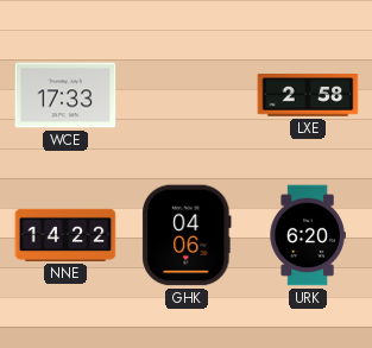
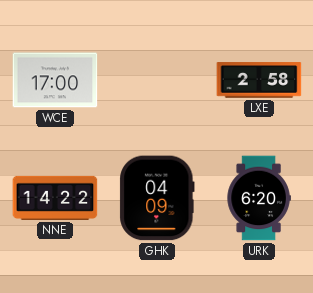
WCE: 17:33 -> 17:00 (55, 80)
GHK: 04:06 -> 04:09 (157, 198)
